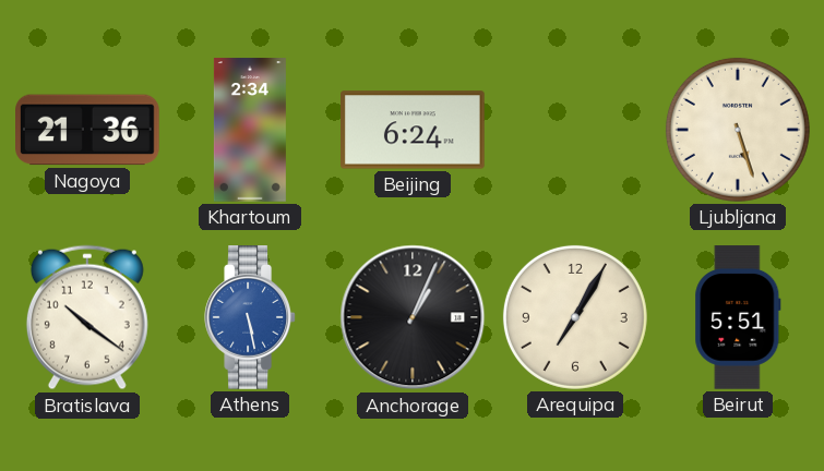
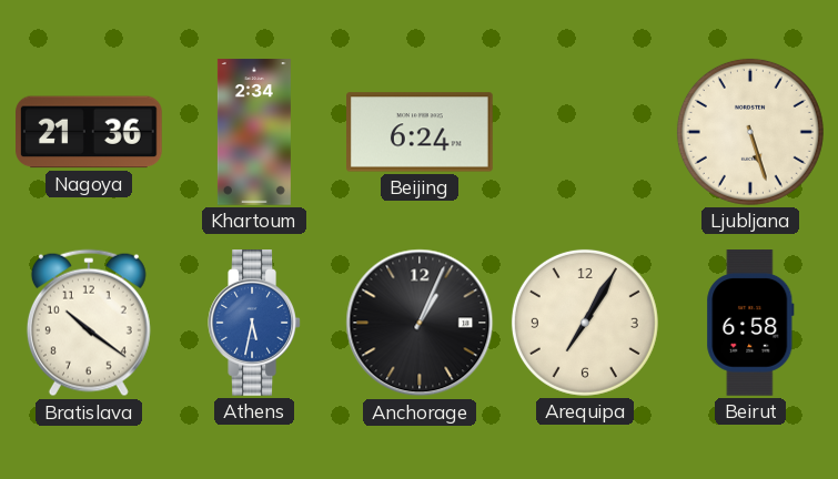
Athens: 5:28 -> 5:32 (254, 324)
Beirut: 5:51 -> 6:58 (750, 323)
